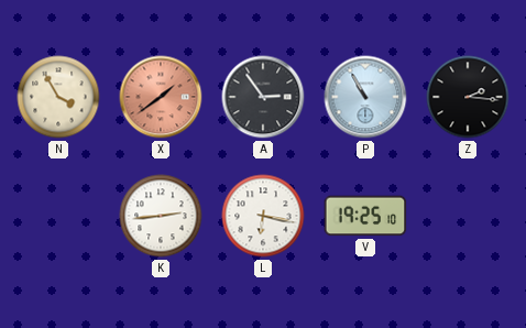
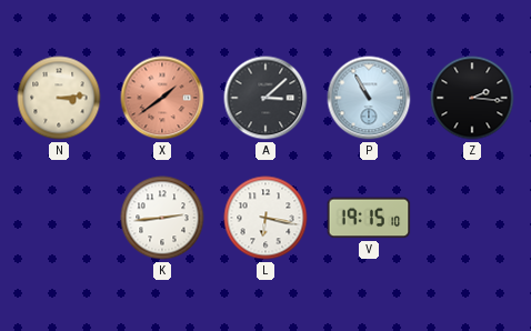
N: 3:55 -> 3:14 (59, 98)
A: 2:54 -> 3:08 (265, 98)
V: 19:25 -> 19:15 (369, 218)
